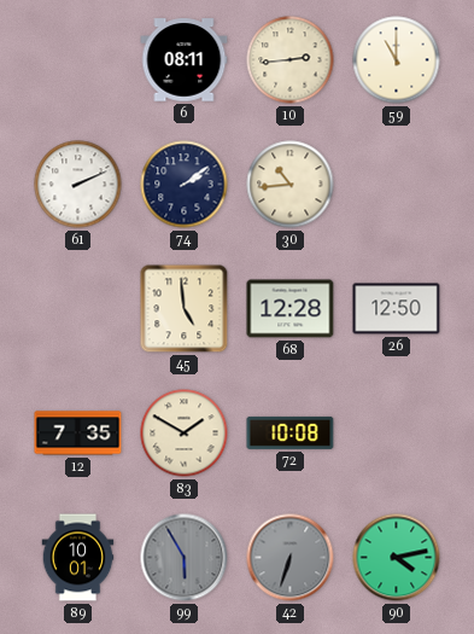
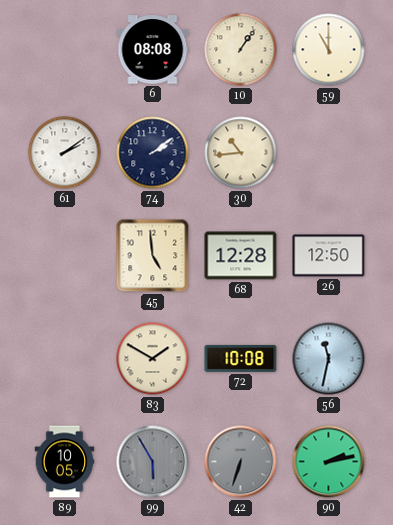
6: 08:11 -> 08:08 (153, 50)
10: 2:44 -> 1:06 (241, 50)
61: 2:11 -> 2:09 (65, 153)
12: 7:35 -> none (78, 434)
56: none -> 11:32 (329, 359)
89: 10:01 -> 10:05 (65, 462)
90: 4:13 -> 2:13 (329, 462)
